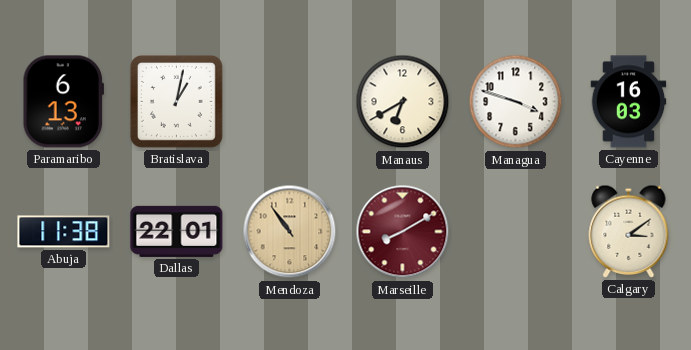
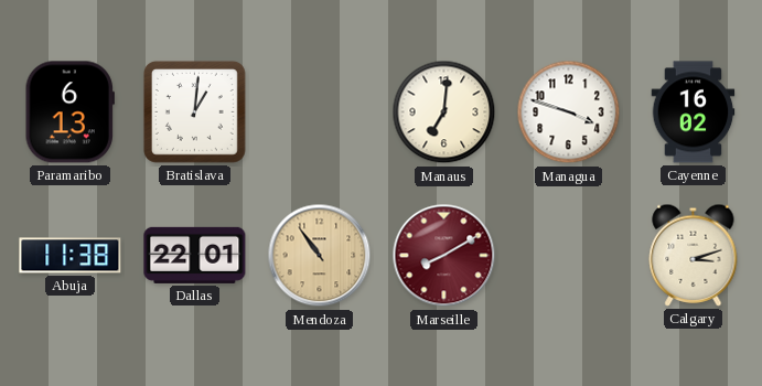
Bratislava: 1:02 -> 1:01 (194, 111)
Manaus: 6:40 -> 7:01 (444, 112)
Cayenne: 16:03 -> 16:02 (694, 112)
Calgary: 3:09 -> 3:12 (694, 255)
